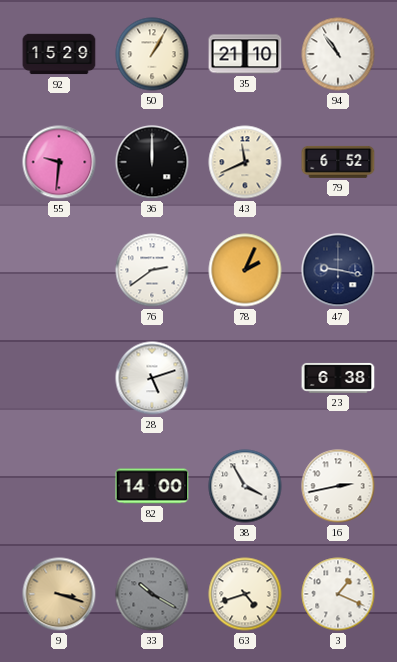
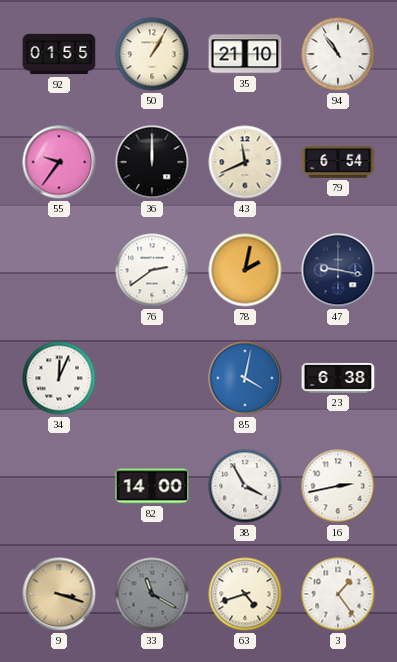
92: 15:29 -> 01:55 (59, 54)
55: 9:31 -> 9:36 (59, 162)
79: 6:52 -> 6:54 (338, 162)
78: 2:04 -> 2:02 (245, 270)
34: none -> 12:04 (59, 378)
28: 5:12 -> none (152, 378)
85: none -> 4:02 (245, 378)
33: 10:20 -> 11:20 (152, 594)
3: 1:19 -> 1:24 (338, 594)
